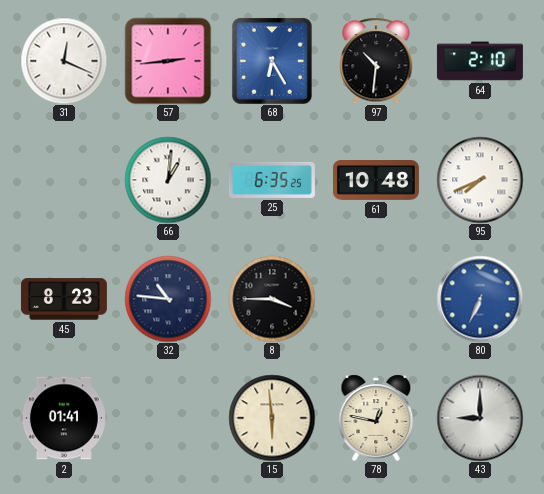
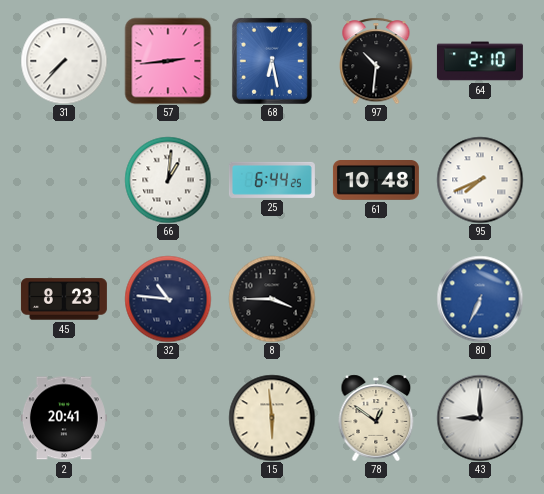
31: 12:19 -> 7:37 (64, 61)
68: 6:25 -> 6:28 (272, 61)
25: 6:35 -> 6:44 (272, 180)
2: 01:41 -> 20:41 (64, 418)
78: 12:47 -> 12:51 (376, 418)
